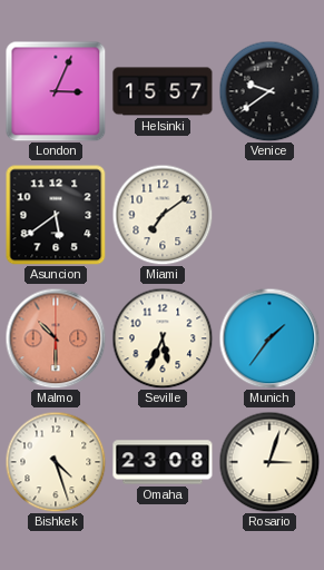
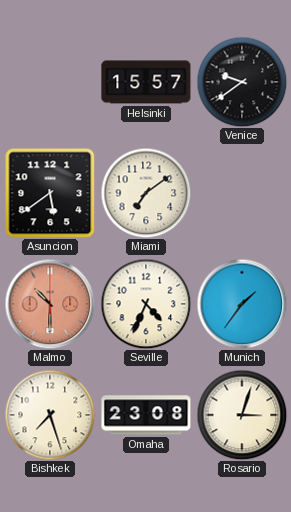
London: 3:04 -> none (56, 91)
Seville: 5:34 -> 4:34 (146, 304)
Bishkek: 4:27 -> 7:27 (50, 415)
